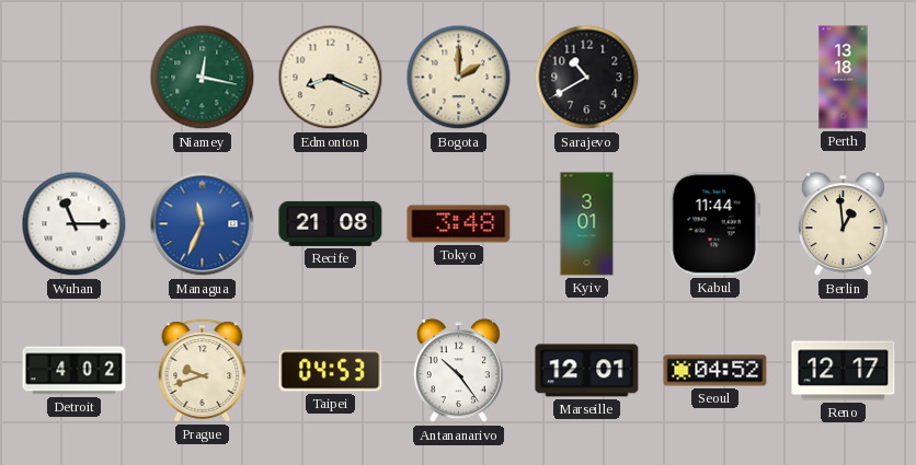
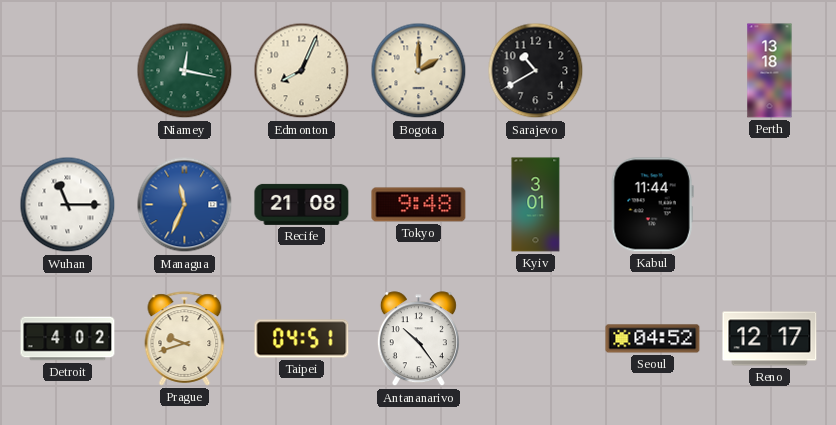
Edmonton: 8:19 -> 8:04 (302, 71)
Tokyo: 3:48 -> 9:48 (419, 205)
Berlin: 12:59 -> none (843, 224)
Taipei: 04:53 -> 04:51 (302, 339)
Marseille: 12:01 -> none (587, 371)
